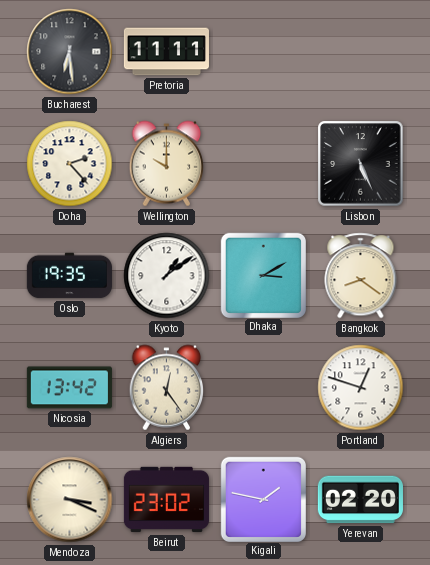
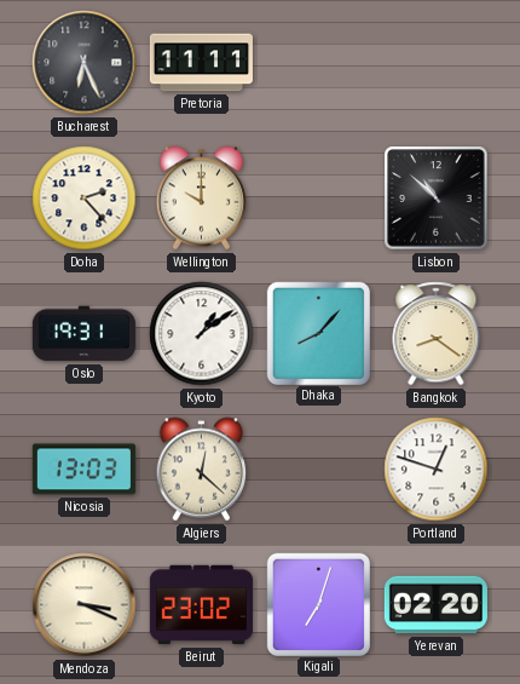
Bucharest: 6:29 -> 6:26 (85, 63)
Lisbon: 5:26 -> 10:52 (437, 199)
Oslo: 19:35 -> 19:31 (83, 334)
Dhaka: 3:10 -> 8:07 (318, 333)
Nicosia: 13:42 -> 13:03 (83, 470)
Algiers: 12:24 -> 12:22 (202, 470)
Kigali: 1:47 -> 7:03 (318, 604)
